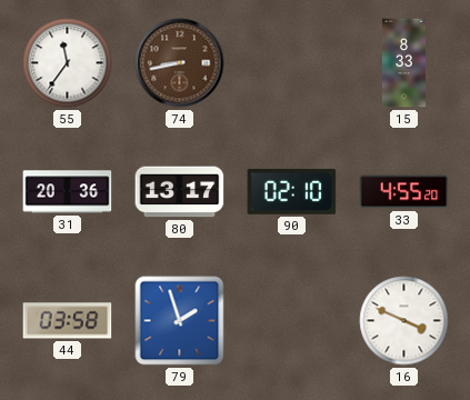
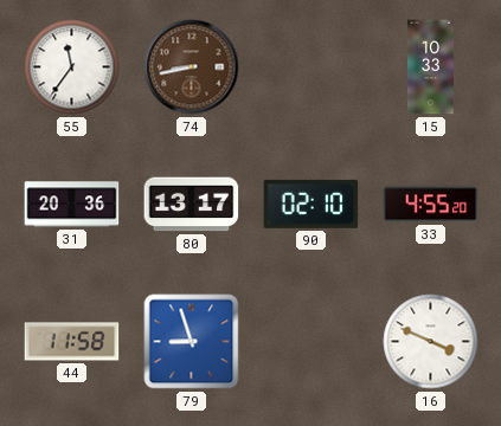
15: 8:33 -> 10:33 (430, 67)
44: 03:58 -> 11:58 (72, 342)
79: 1:57 -> 8:57 (192, 342)
